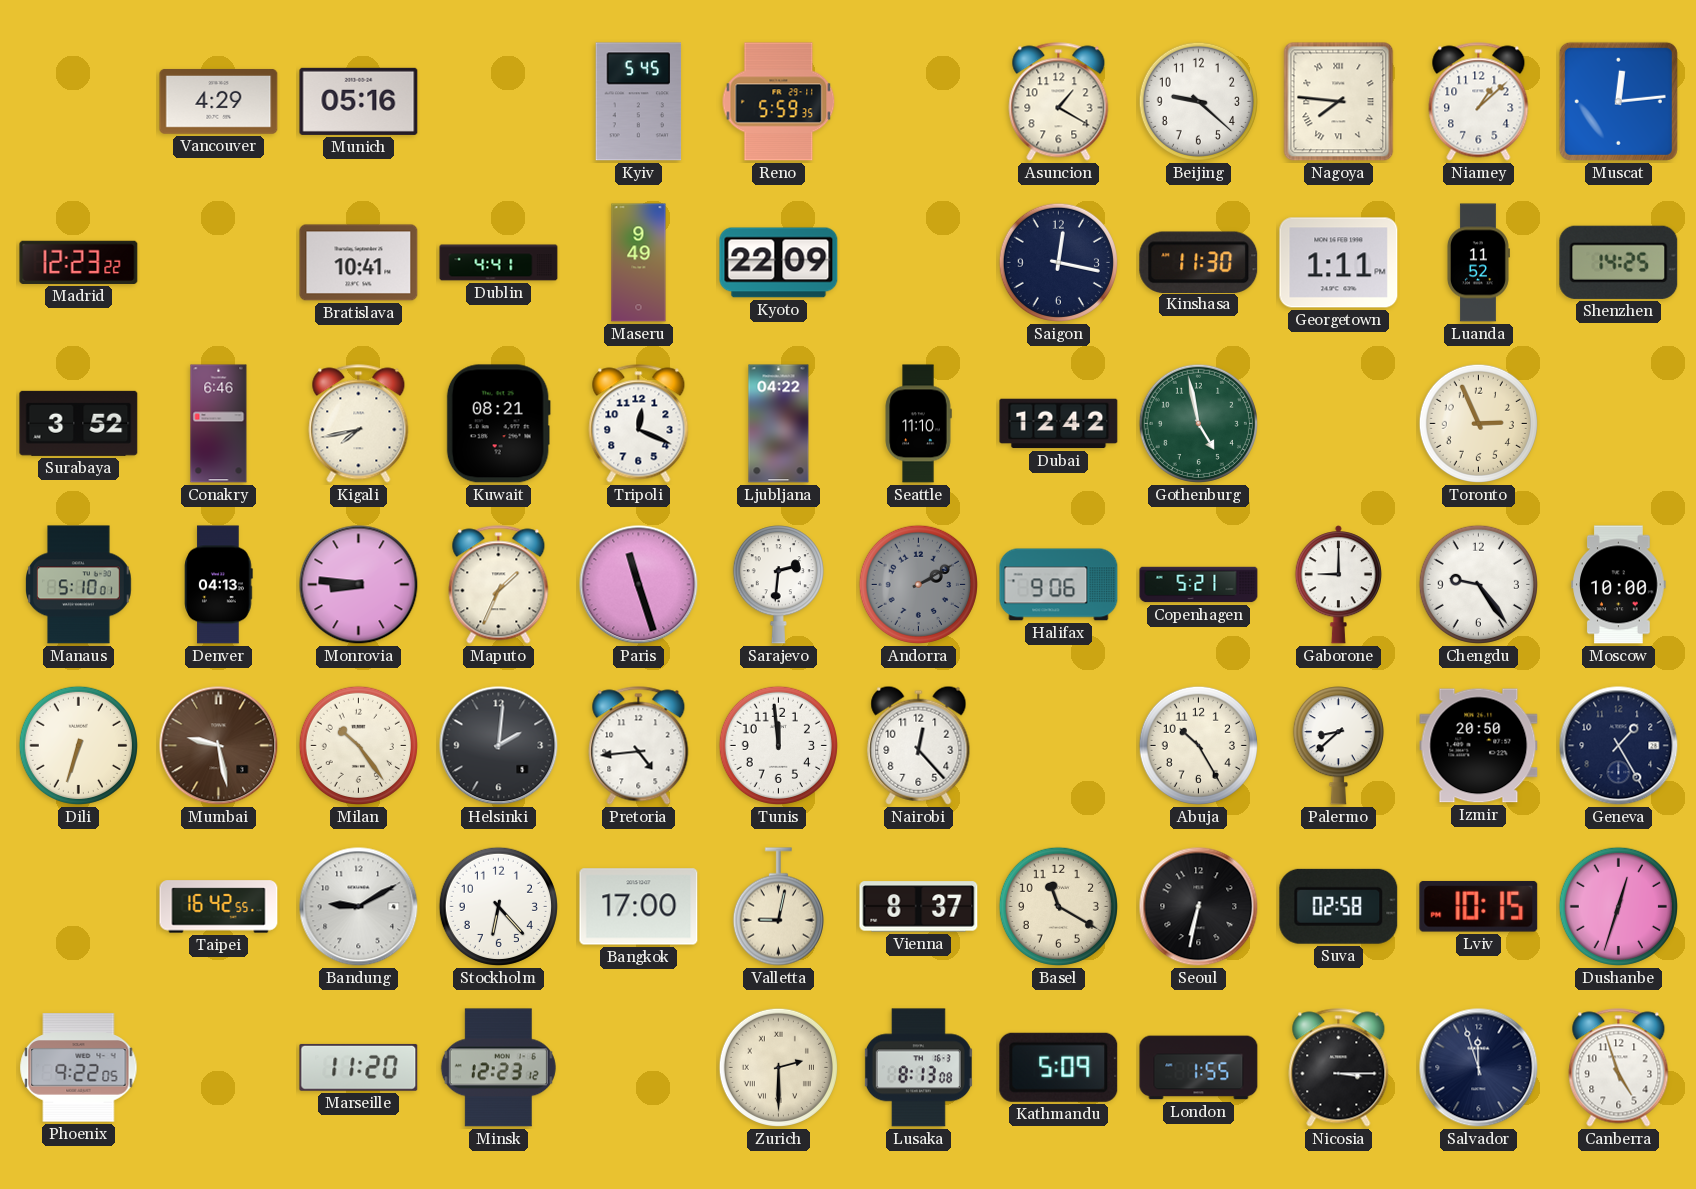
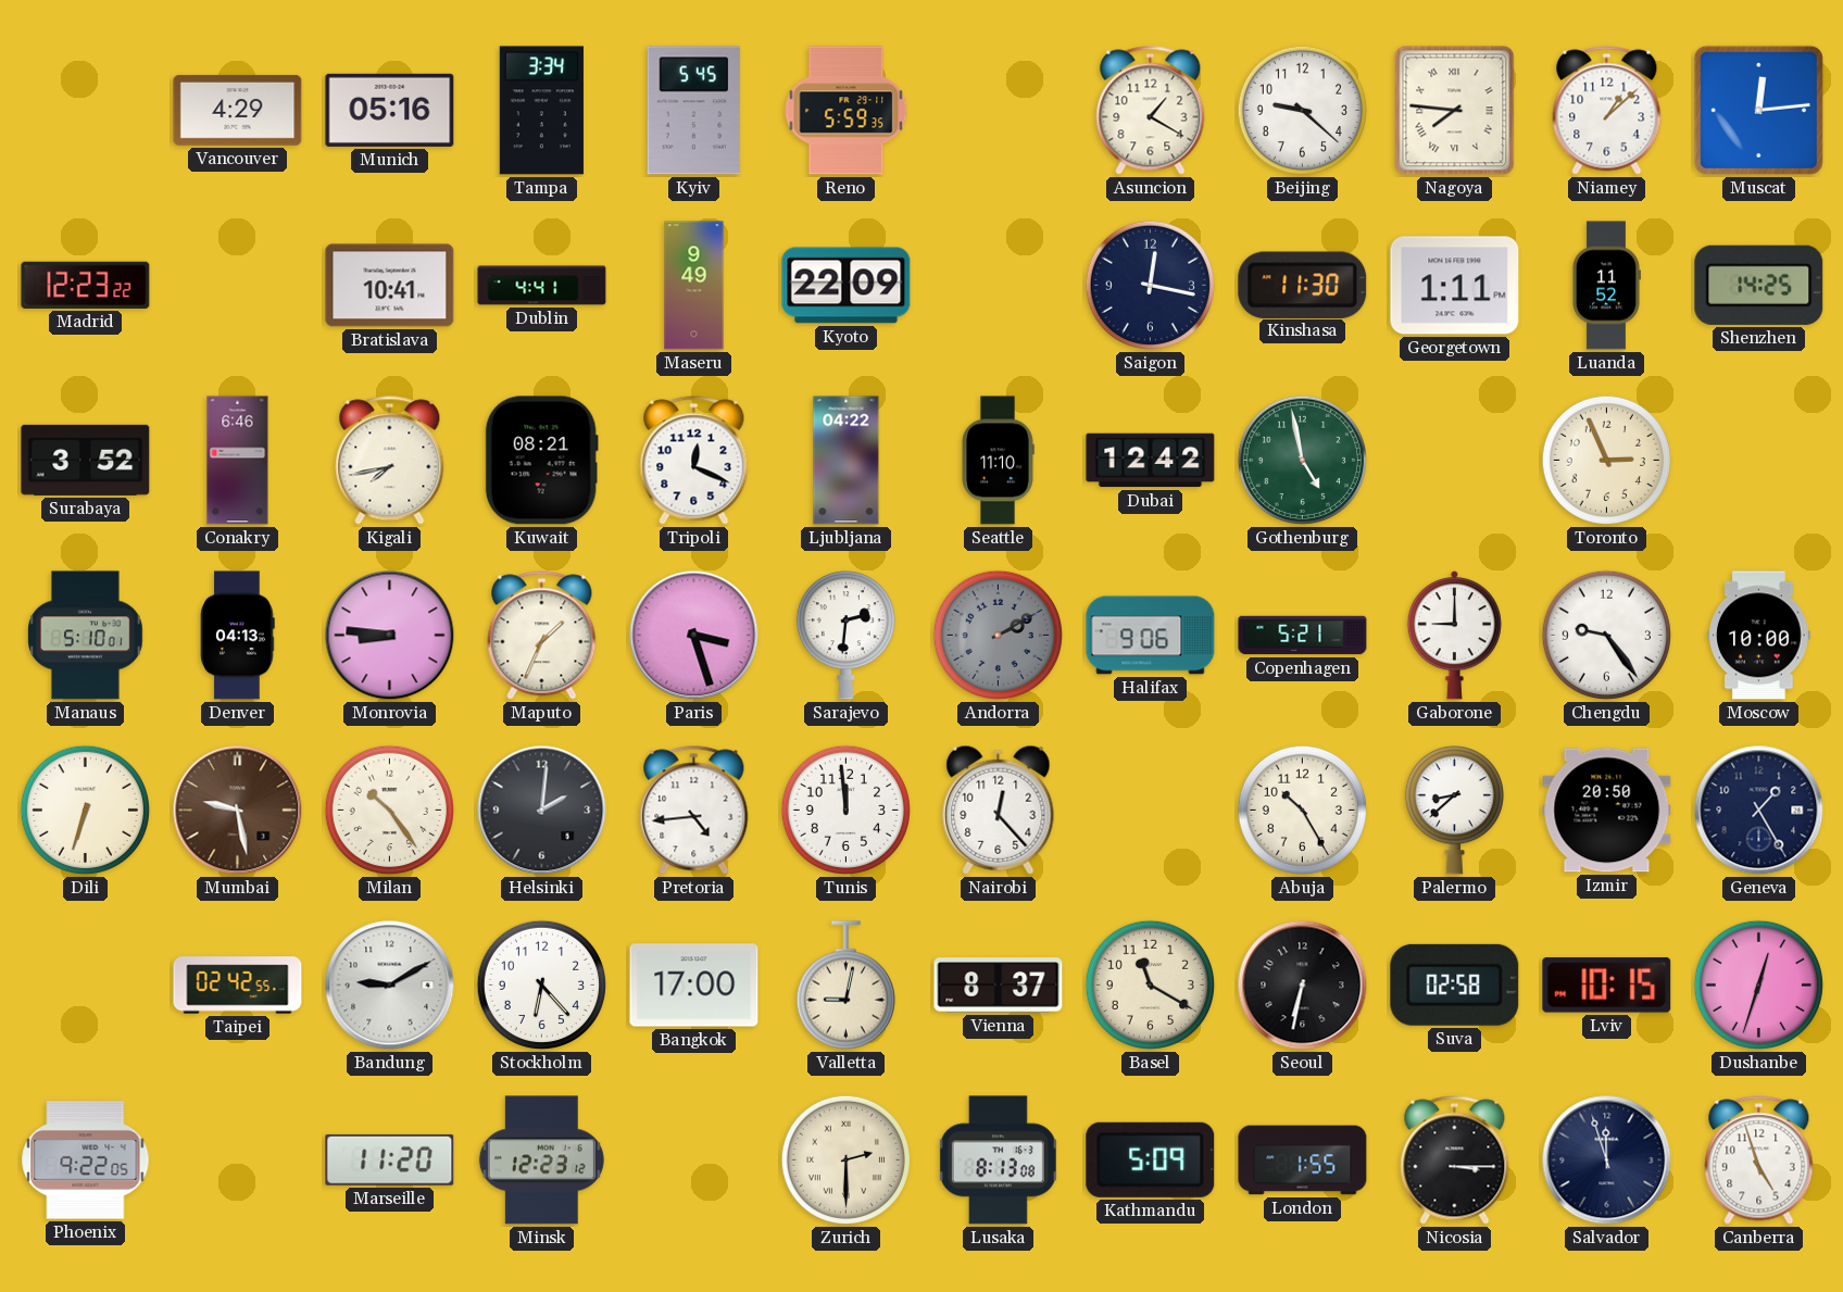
Tampa: none -> 3:34 (541, 111)
Paris: 11:27 -> 3:27 (694, 636)
Taipei: 16:42 -> 02:42 (238, 986)
